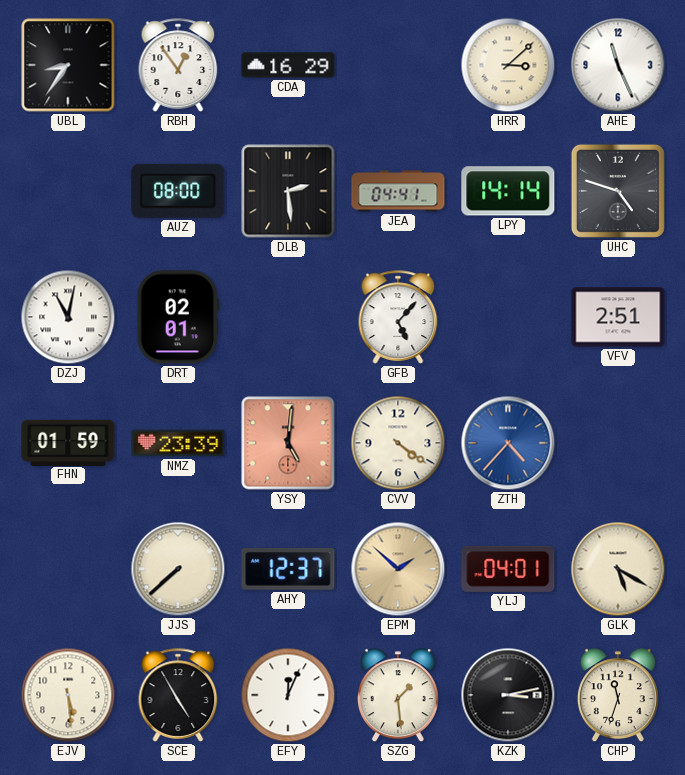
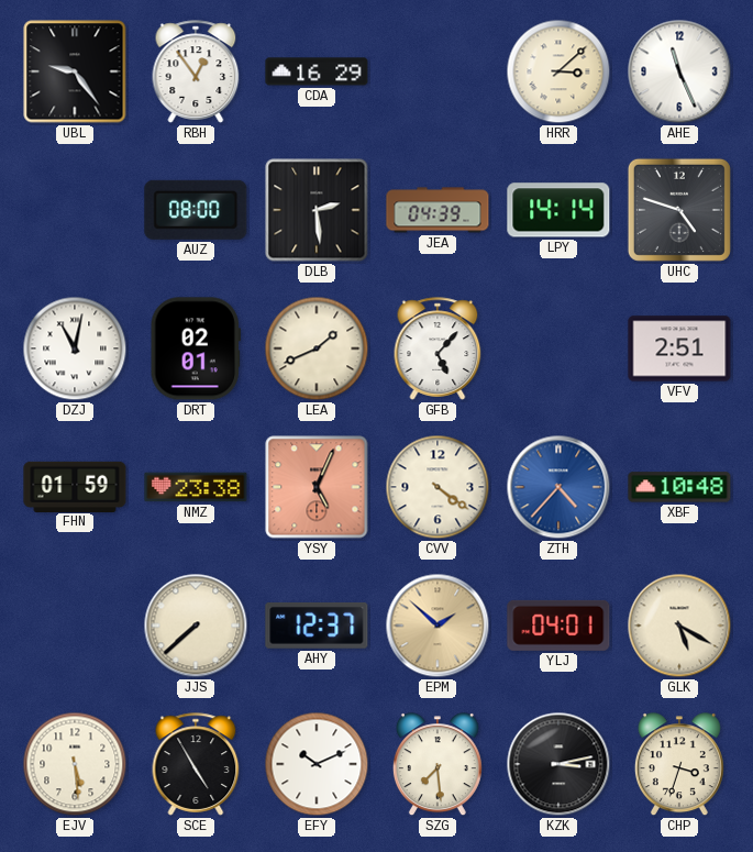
UBL: 8:36 -> 9:24 (75, 71)
JEA: 04:41 -> 04:39 (438, 210)
LEA: none -> 1:41 (317, 348)
NMZ: 23:39 -> 23:38 (196, 487)
YSY: 5:01 -> 5:04 (317, 487)
XBF: none -> 10:48 (679, 487)
EFY: 12:04 -> 10:11 (317, 764)
SZG: 1:29 -> 7:29 (438, 765)
CHP: 11:33 -> 3:33 (679, 765)
